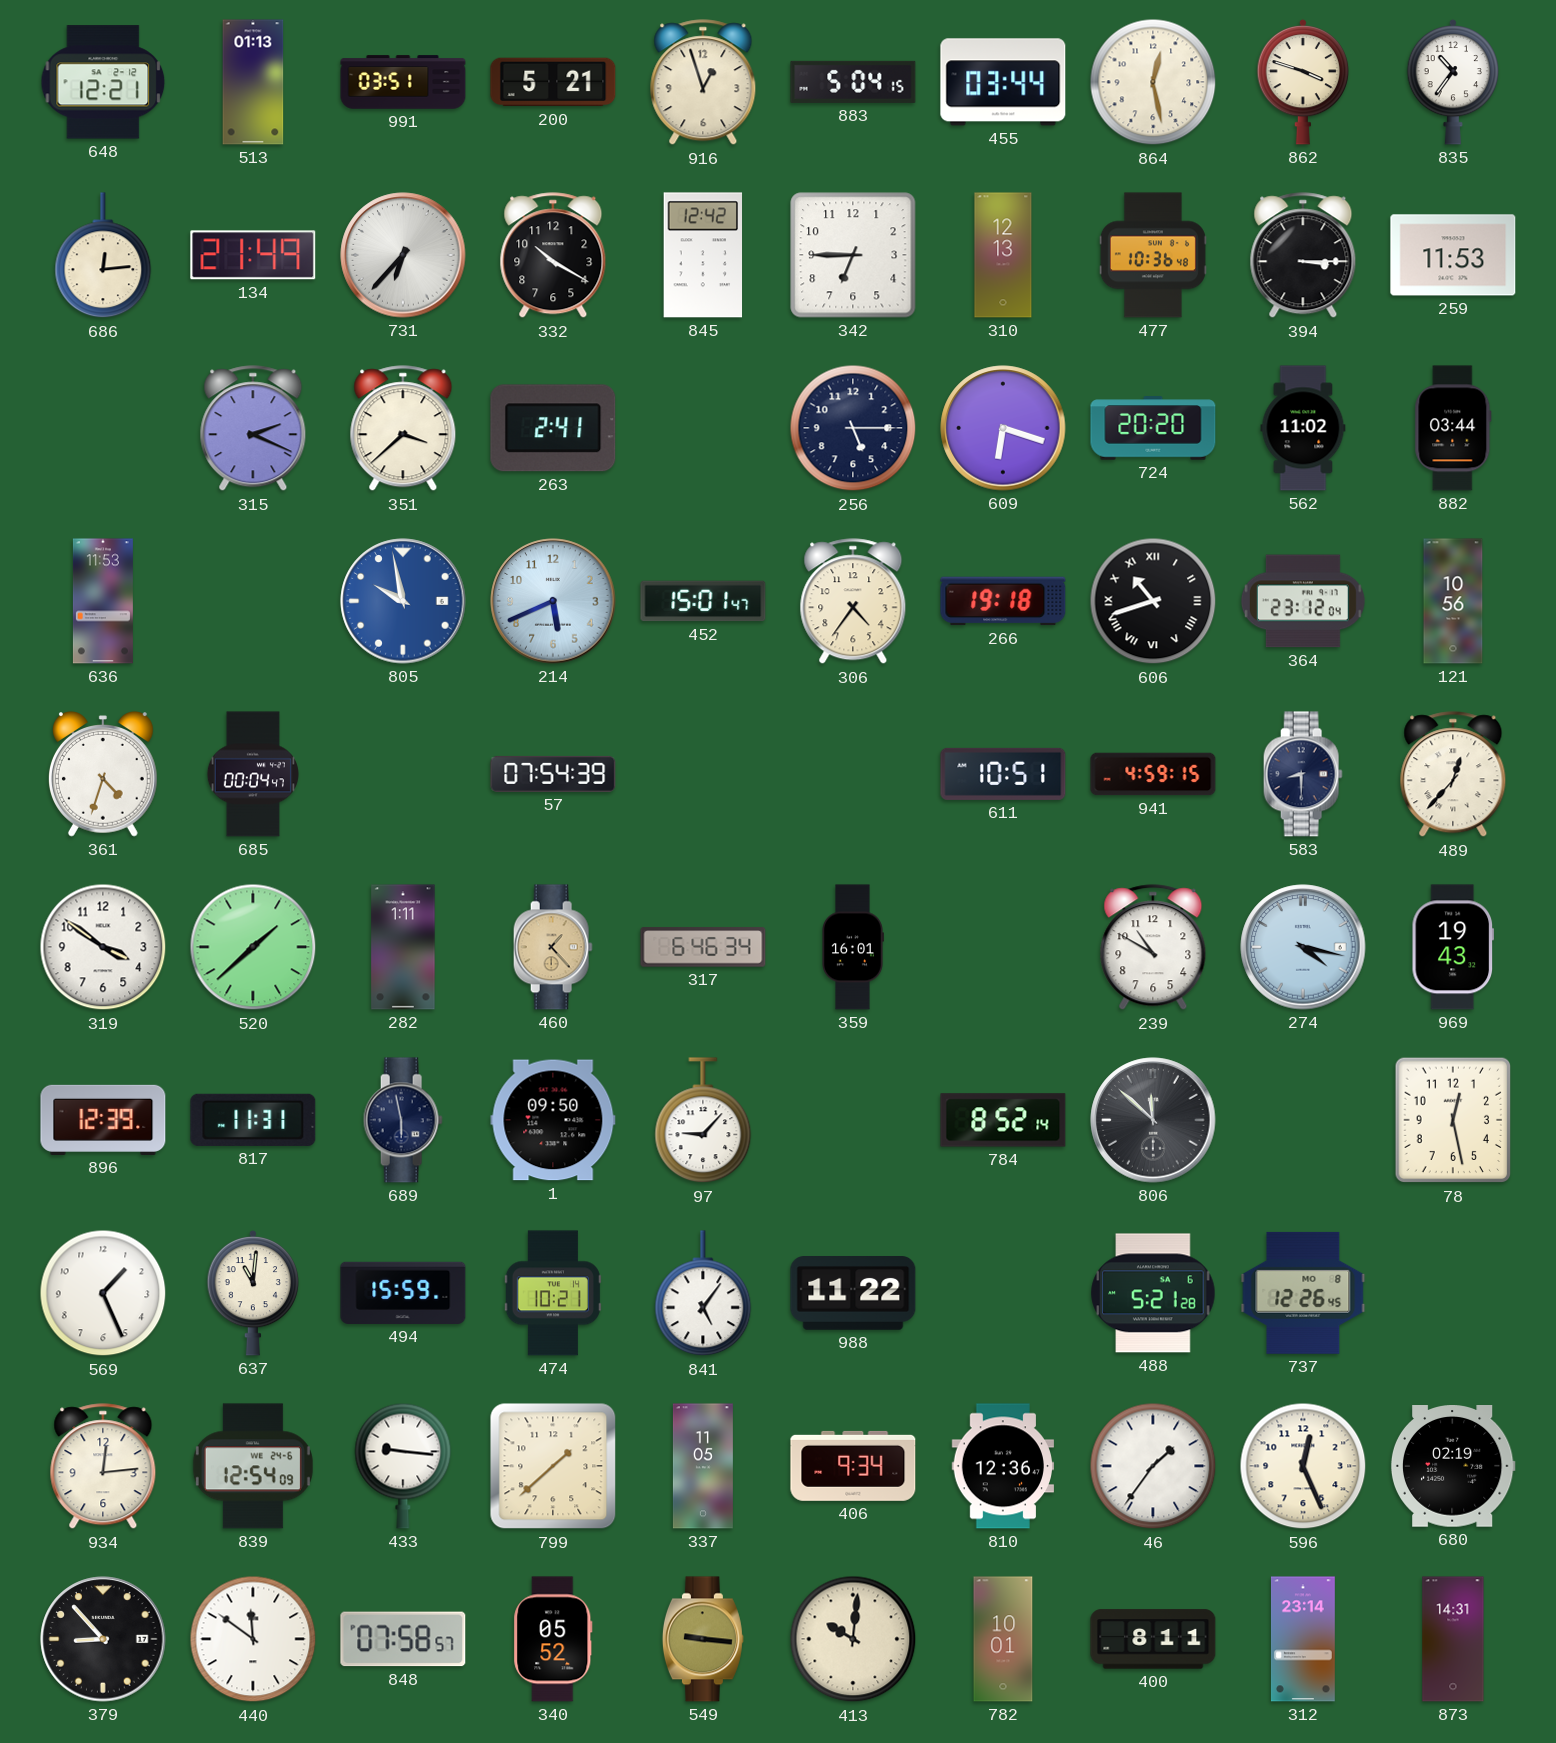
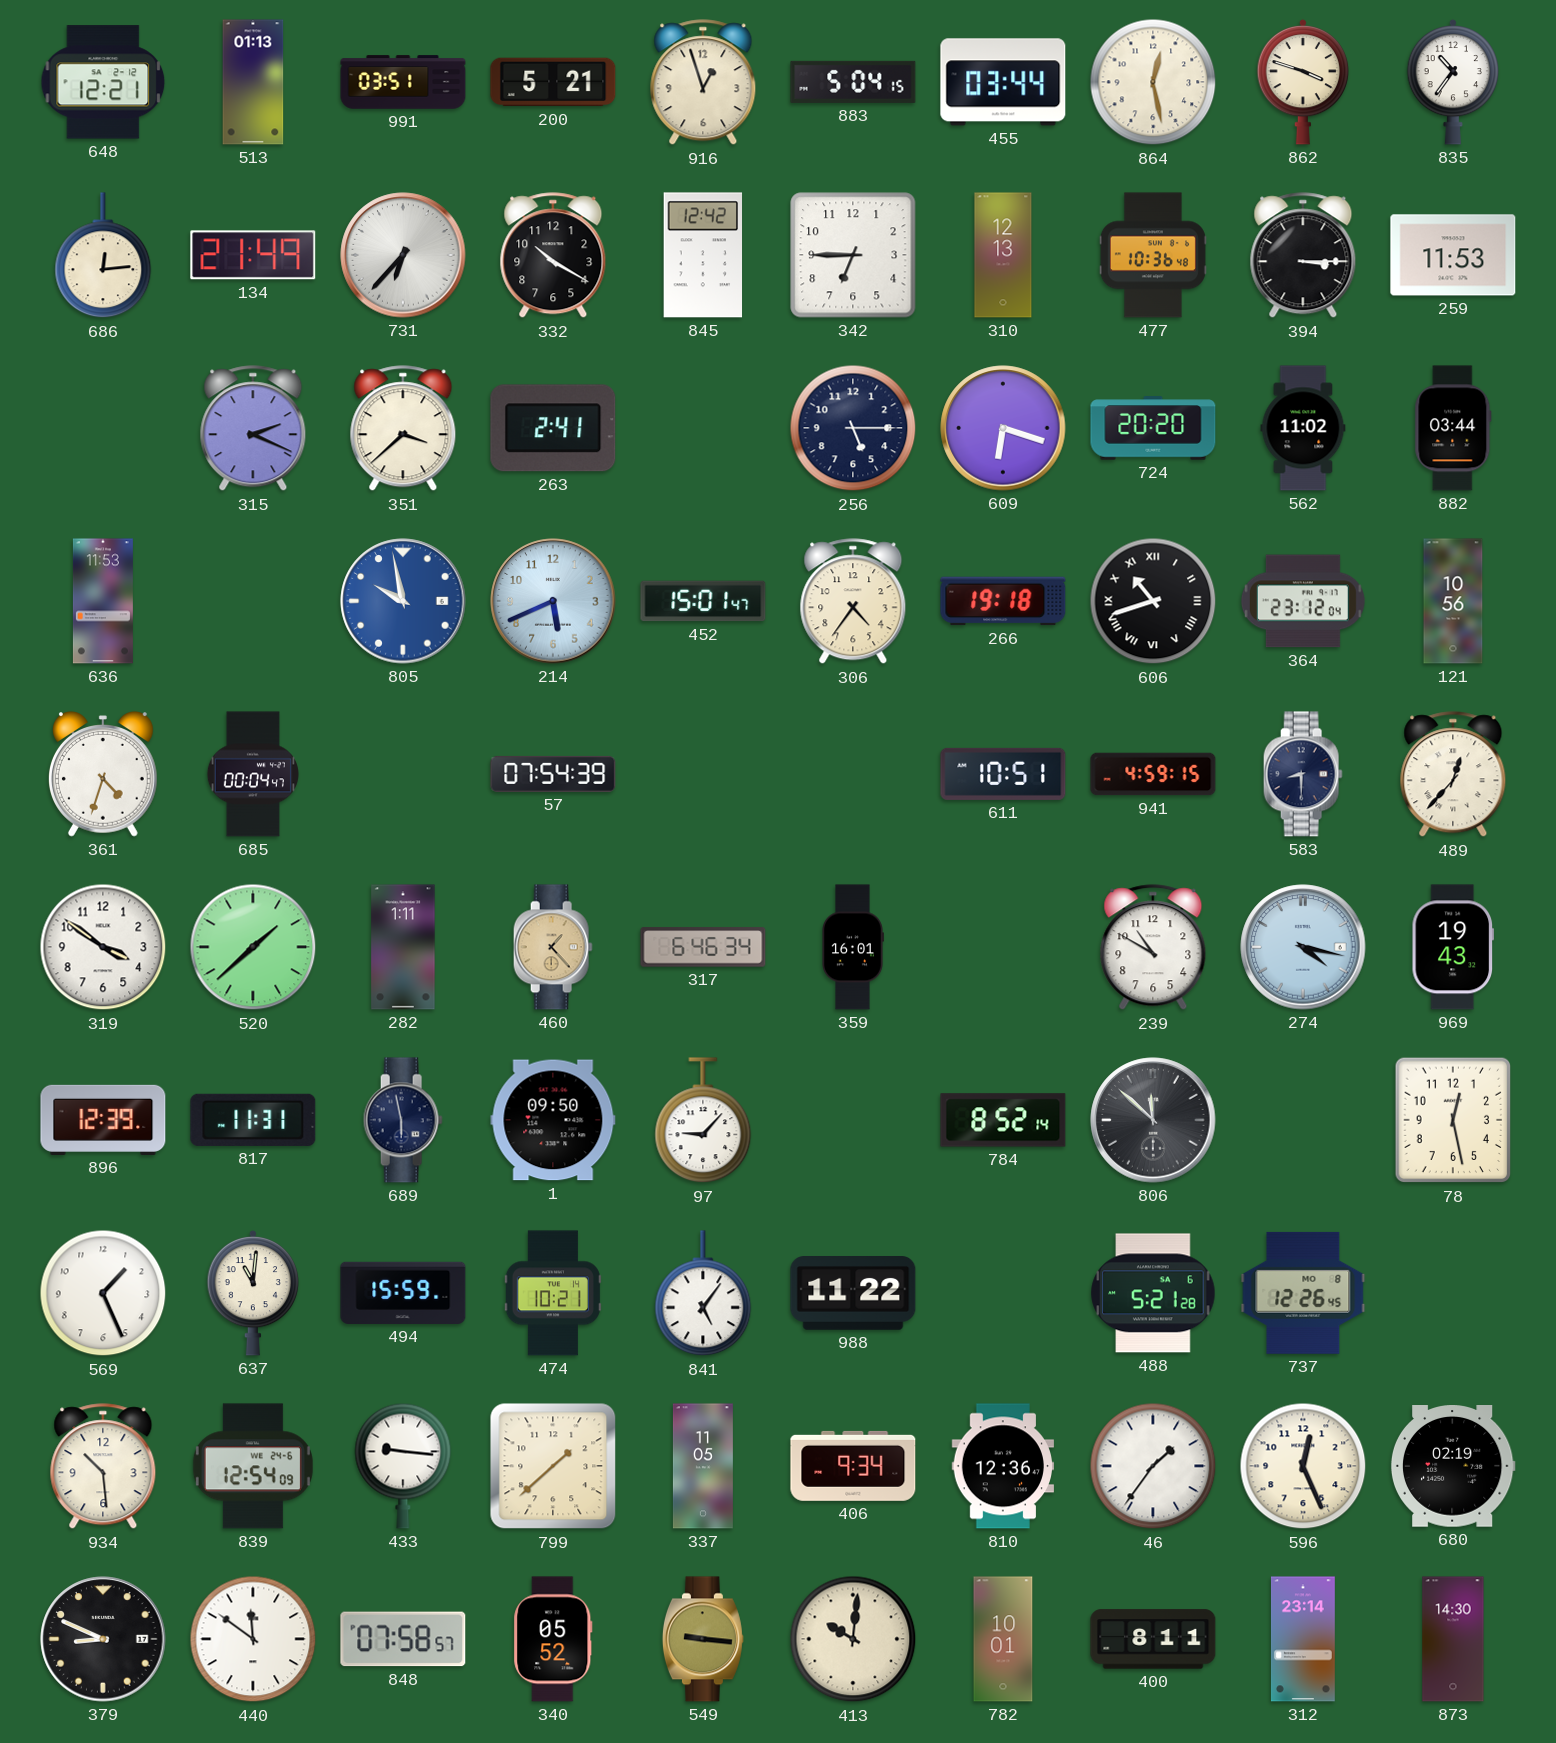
934: 12:14 -> 10:29 (103, 1467)
379: 8:53 -> 8:49 (103, 1639)
873: 14:31 -> 14:30 (1453, 1639)
